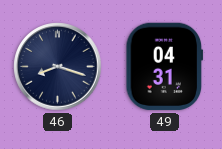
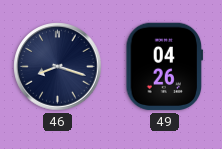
49: 04:31 -> 04:26 (165, 67)
